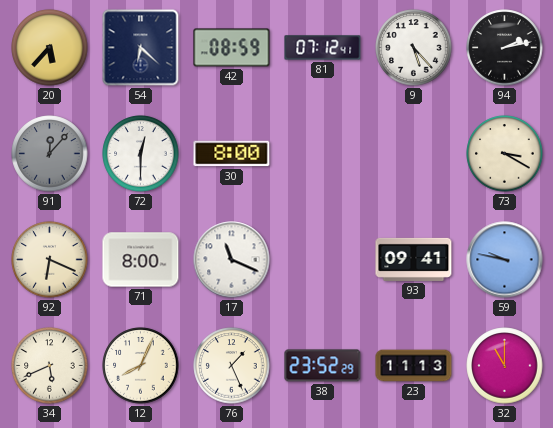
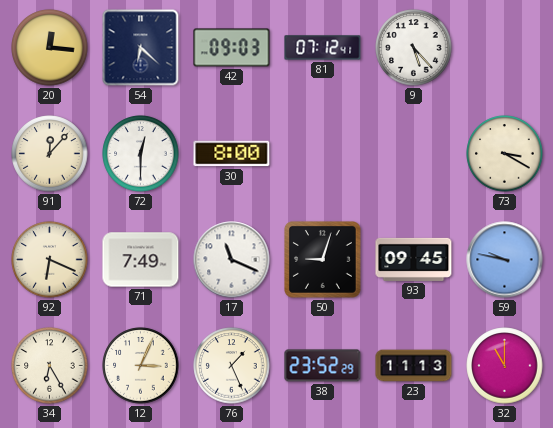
20: 5:37 -> 12:16 (50, 48)
42: 08:59 -> 09:03 (232, 48)
94: 2:13 -> none (505, 48)
91 dial: grey -> cream (50, 154)
71: 8:00 -> 7:49 (141, 260)
50: none -> 9:03 (323, 260)
93: 09:41 -> 09:45 (414, 259)
34: 5:41 -> 6:25 (50, 366)
12: 8:04 -> 3:04 (141, 366)
